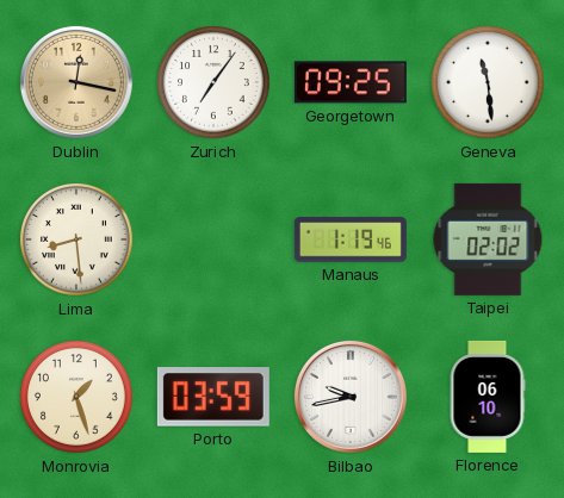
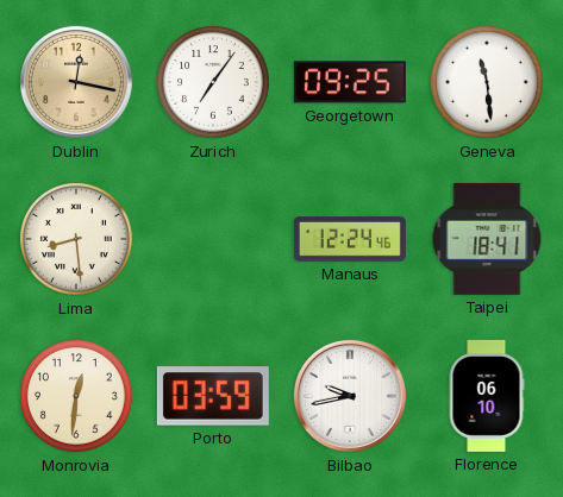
Manaus: 1:19 -> 12:24 (350, 239)
Taipei: 02:02 -> 18:41 (487, 239)
Monrovia: 1:27 -> 12:31 (77, 397)
